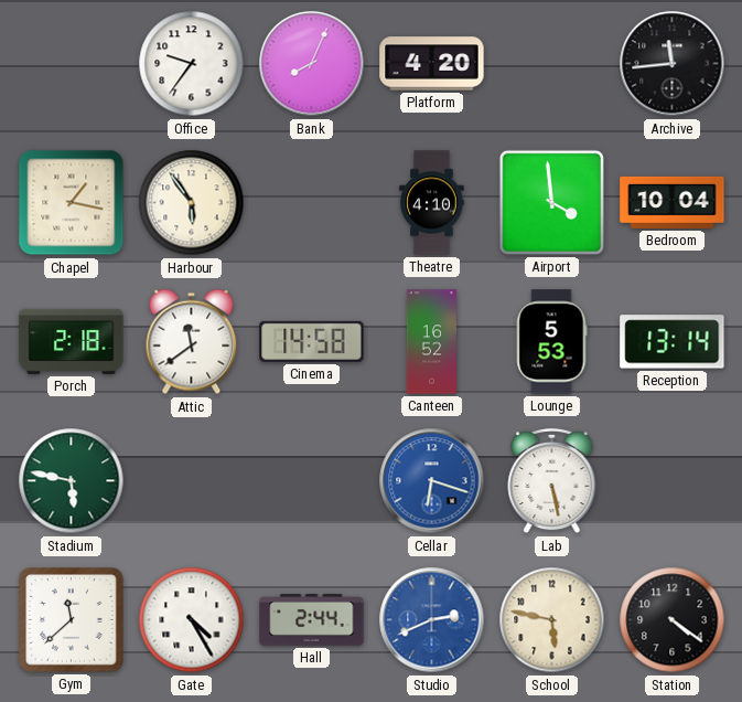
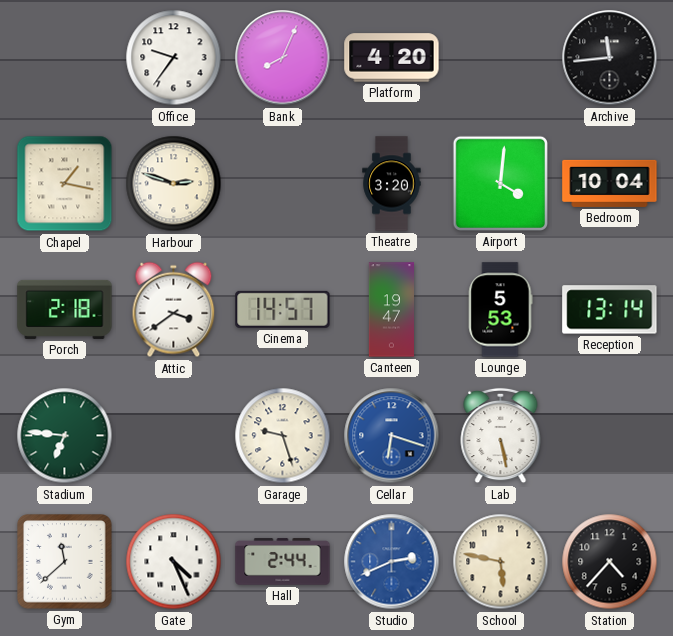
Harbour: 5:54 -> 2:48 (174, 184)
Theatre: 4:10 -> 3:20 (392, 184)
Airport: 3:59 -> 4:01 (500, 183)
Attic: 11:39 -> 3:39 (174, 310)
Cinema: 14:58 -> 14:57 (283, 309)
Canteen: 16:52 -> 19:47 (392, 310)
Stadium: 5:47 -> 6:46 (65, 436)
Garage: none -> 9:27 (283, 436)
Gate: 4:25 -> 4:26 (174, 562)
Station: 4:21 -> 4:37 (610, 562)
